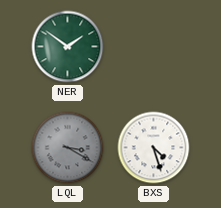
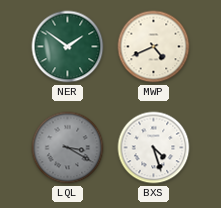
MWP: none -> 4:41 (154, 47)
